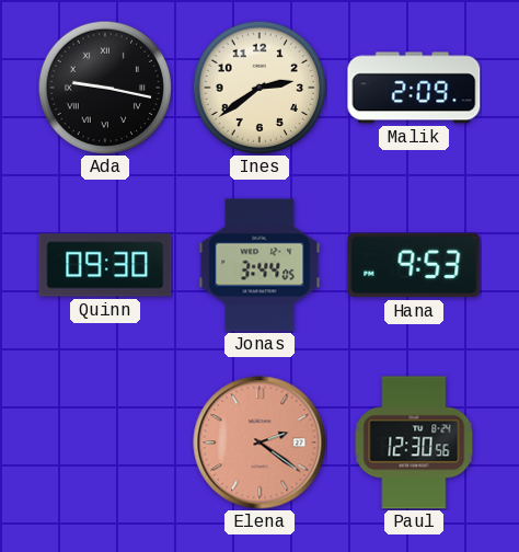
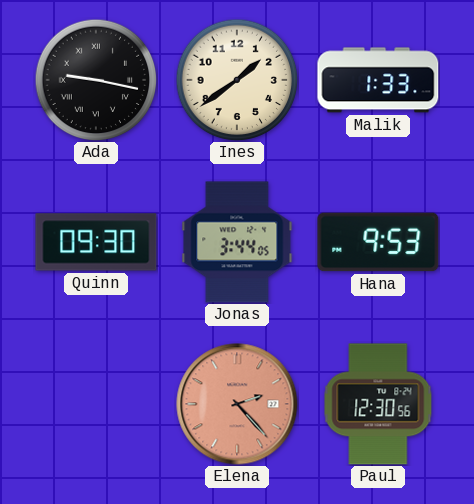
Ines: 2:39 -> 1:39 (237, 80)
Malik: 2:09 -> 1:33 (378, 80)
Elena: 2:21 -> 2:23 (237, 404)
